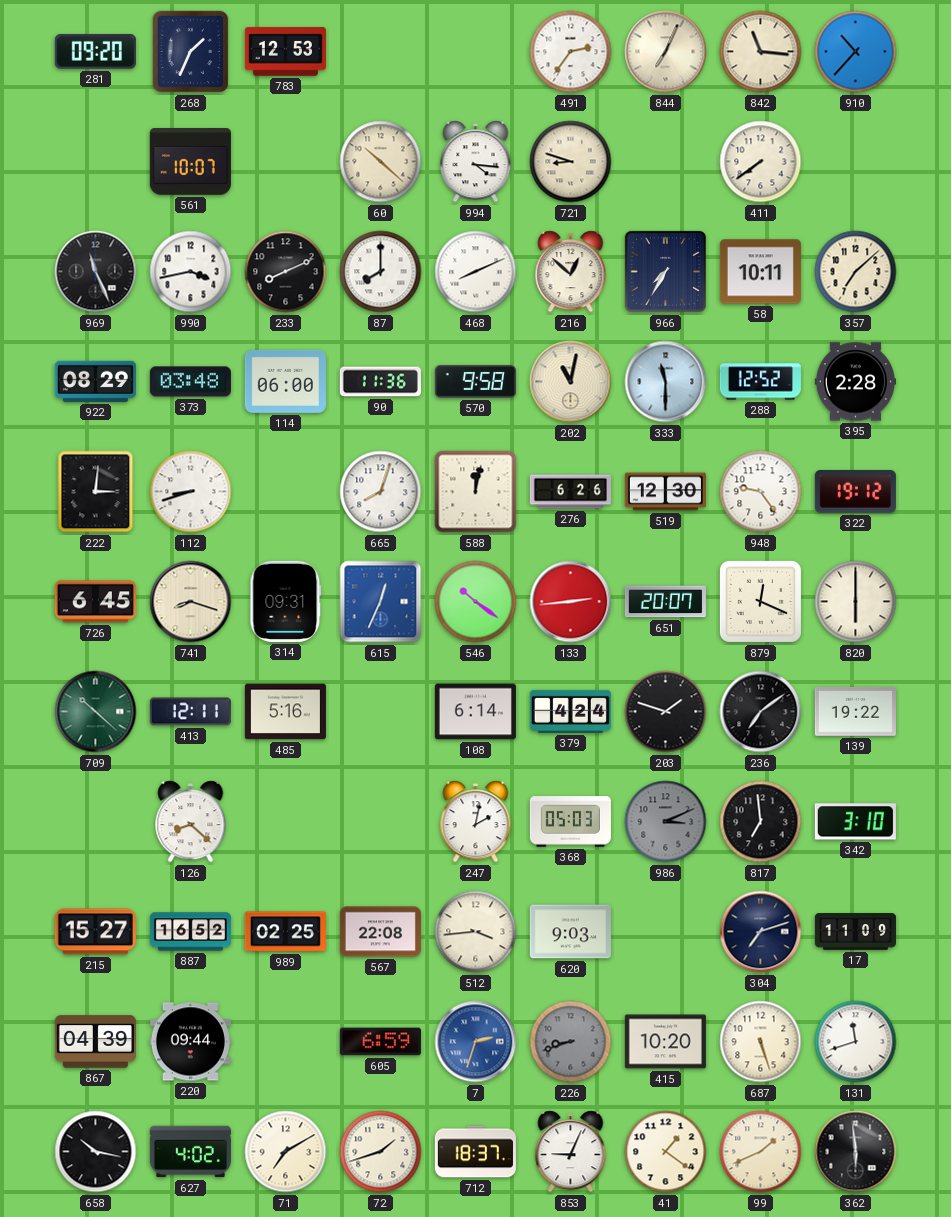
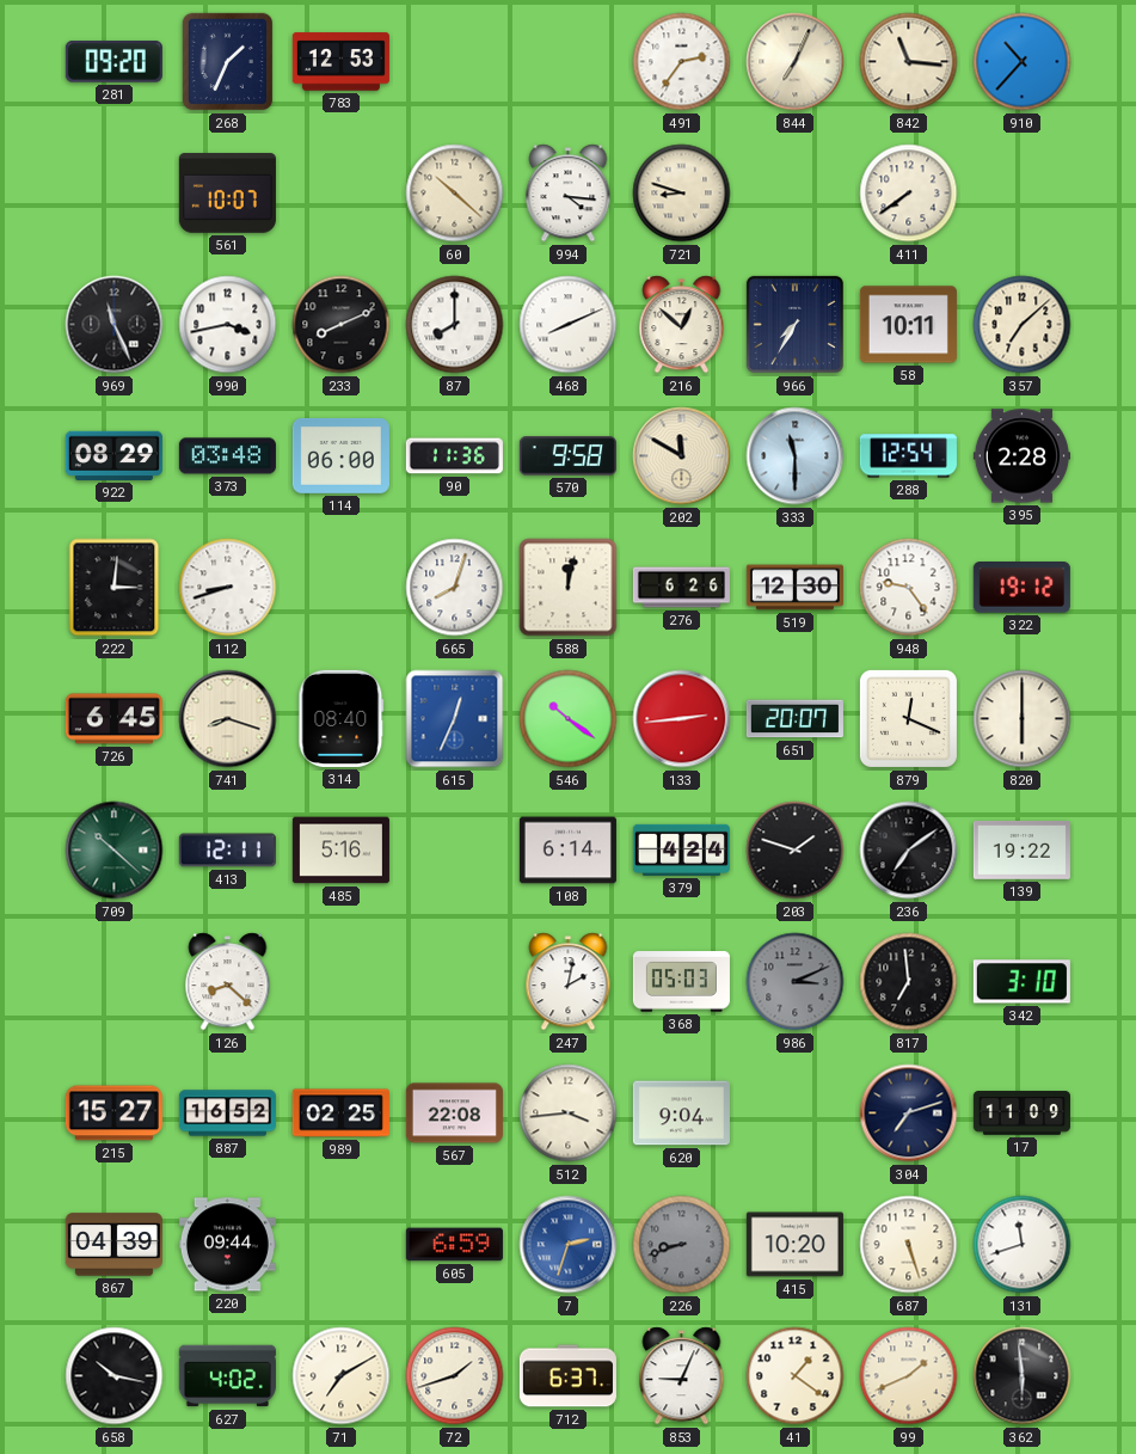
202: 11:02 -> 11:50 (682, 456)
288: 12:52 -> 12:54 (908, 456)
314: 09:31 -> 08:40 (342, 718)
620: 9:03 -> 9:04 (681, 1113)
712: 18:37 -> 6:37 (567, 1376)
